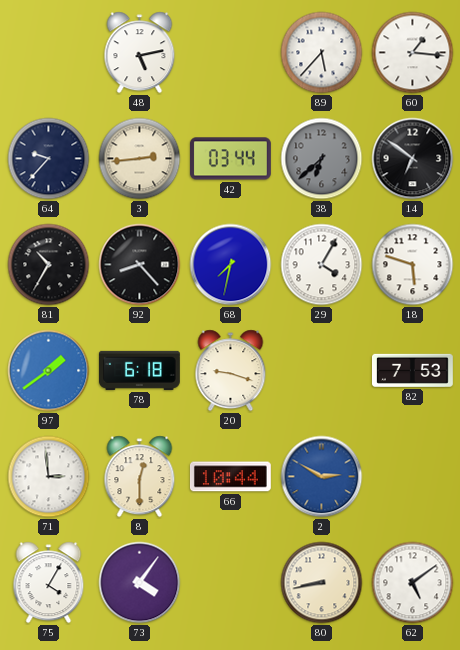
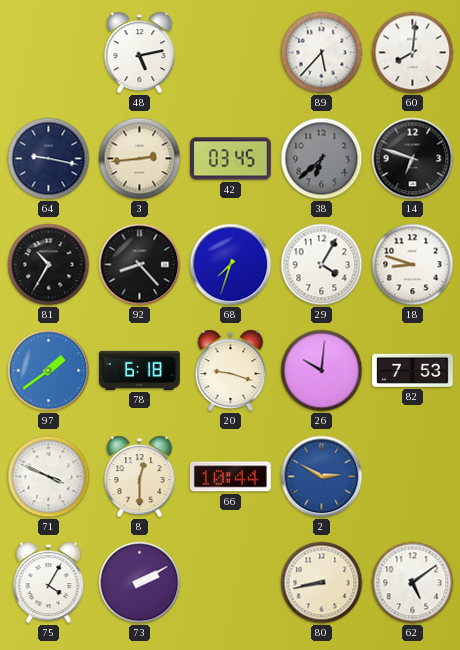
60: 1:16 -> 8:01 (413, 53)
64: 9:37 -> 9:17 (49, 159)
42: 03:44 -> 03:45 (230, 159)
14: 6:51 -> 6:48 (413, 159)
68: 7:32 -> 7:33 (231, 265)
18: 5:48 -> 8:48 (413, 265)
26: none -> 10:01 (322, 371)
71: 2:59 -> 3:49 (49, 477)
73: 4:06 -> 2:10 (140, 583)
